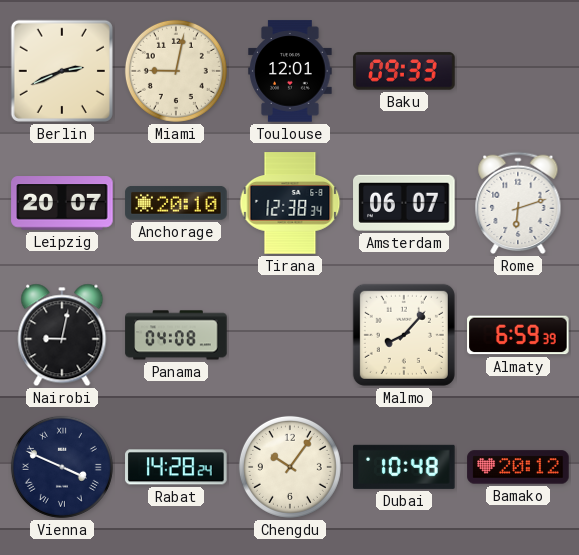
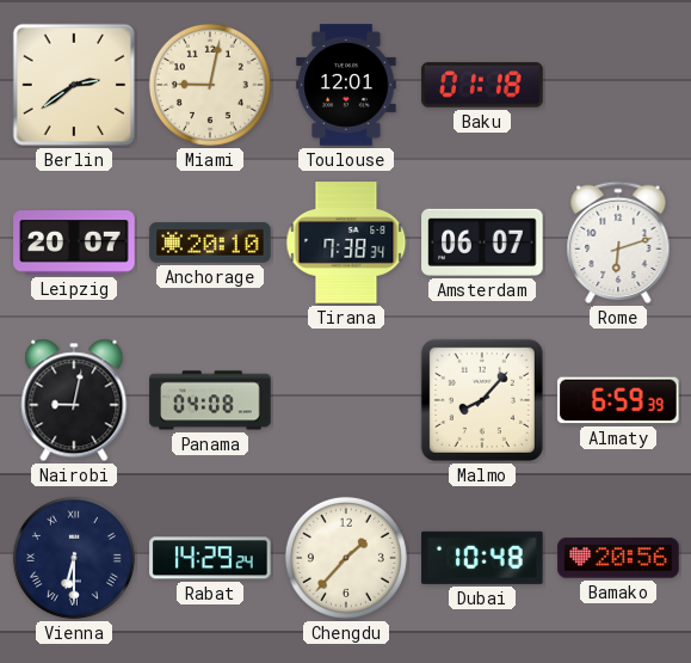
Berlin: 2:41 -> 2:39 (74, 85)
Baku: 09:33 -> 01:18 (482, 85)
Tirana: 12:38 -> 7:38 (346, 243)
Vienna: 3:49 -> 6:30 (74, 558)
Rabat: 14:28 -> 14:29 (210, 558)
Chengdu: 10:06 -> 1:37 (346, 558)
Bamako: 20:12 -> 20:56 (618, 558)
